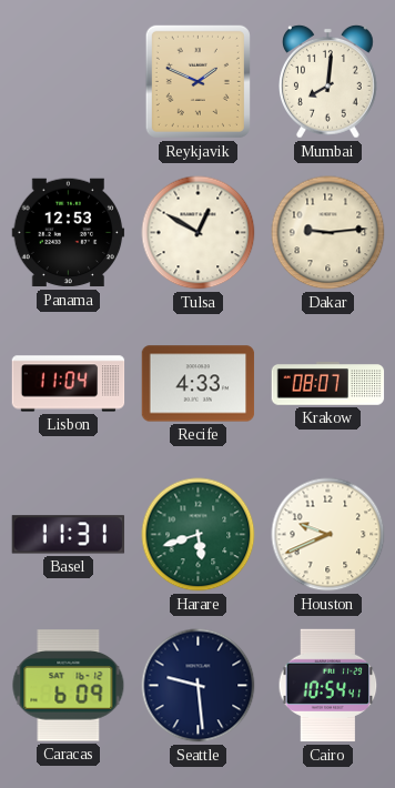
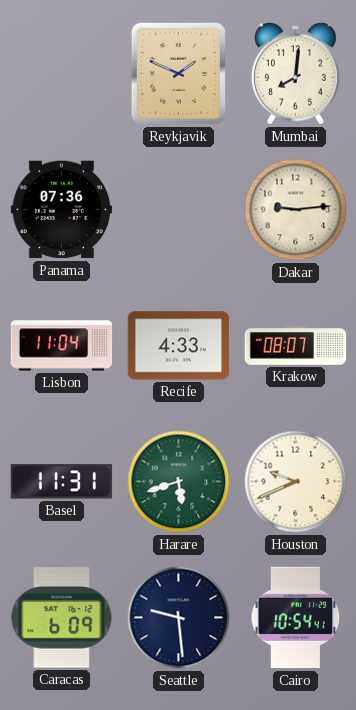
Panama: 12:53 -> 07:36 (62, 210)
Tulsa: 12:50 -> none (199, 233)
